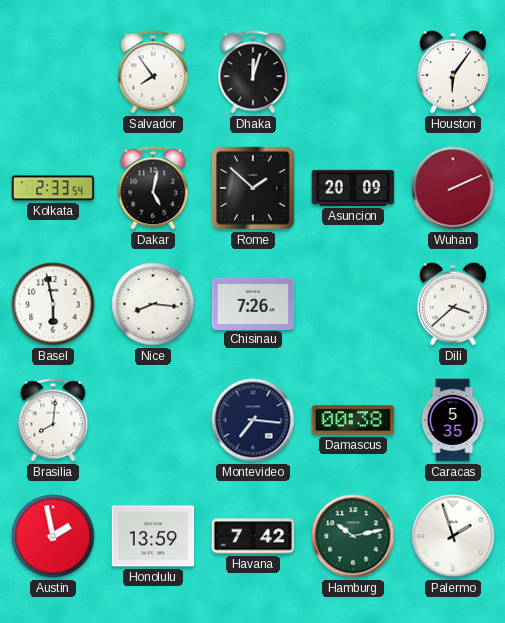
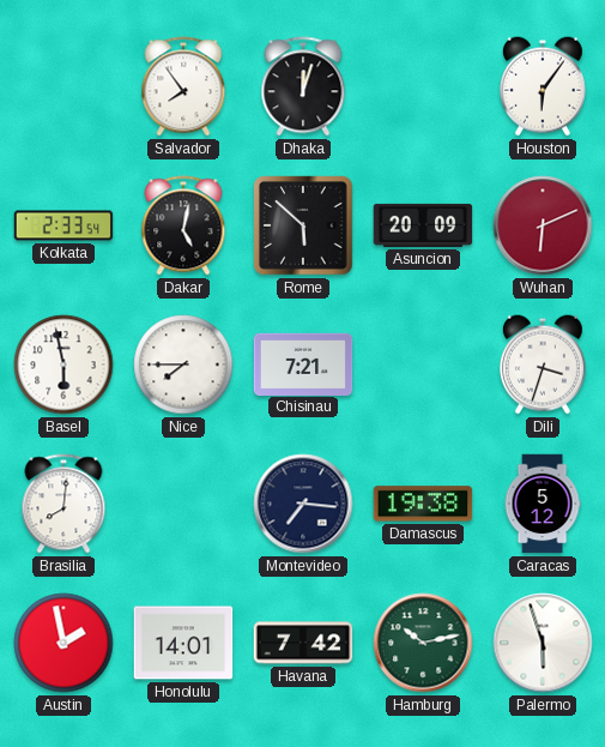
Rome: 1:52 -> 5:52 (303, 225)
Wuhan: 2:11 -> 6:11 (543, 225)
Nice: 8:16 -> 7:45 (183, 365)
Chisinau: 7:26 -> 7:21 (303, 363)
Dili: 3:38 -> 3:33 (543, 365)
Damascus: 00:38 -> 19:38 (423, 504)
Caracas: 5:35 -> 5:12 (543, 504)
Honolulu: 13:59 -> 14:01 (183, 643)
Palermo: 1:57 -> 5:57 (543, 643)
